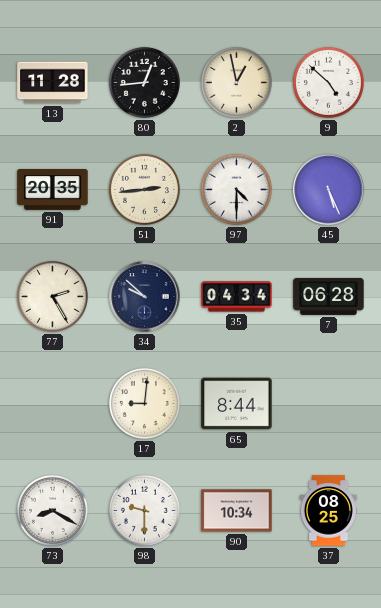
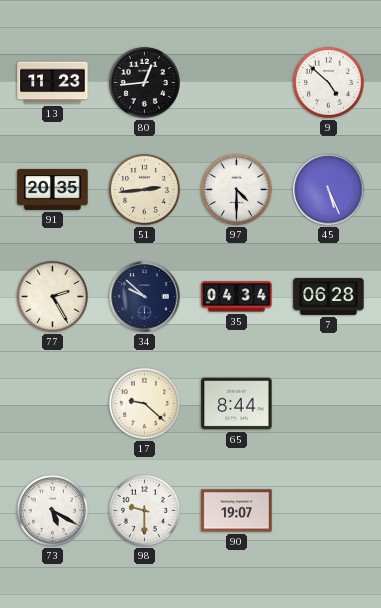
13: 11:28 -> 11:23 (53, 83)
2: 12:58 -> none (236, 82)
17: 9:01 -> 9:22 (144, 403)
73: 8:20 -> 5:20 (52, 510)
90: 10:34 -> 19:07 (237, 511)
37: 08:25 -> none (328, 511)
